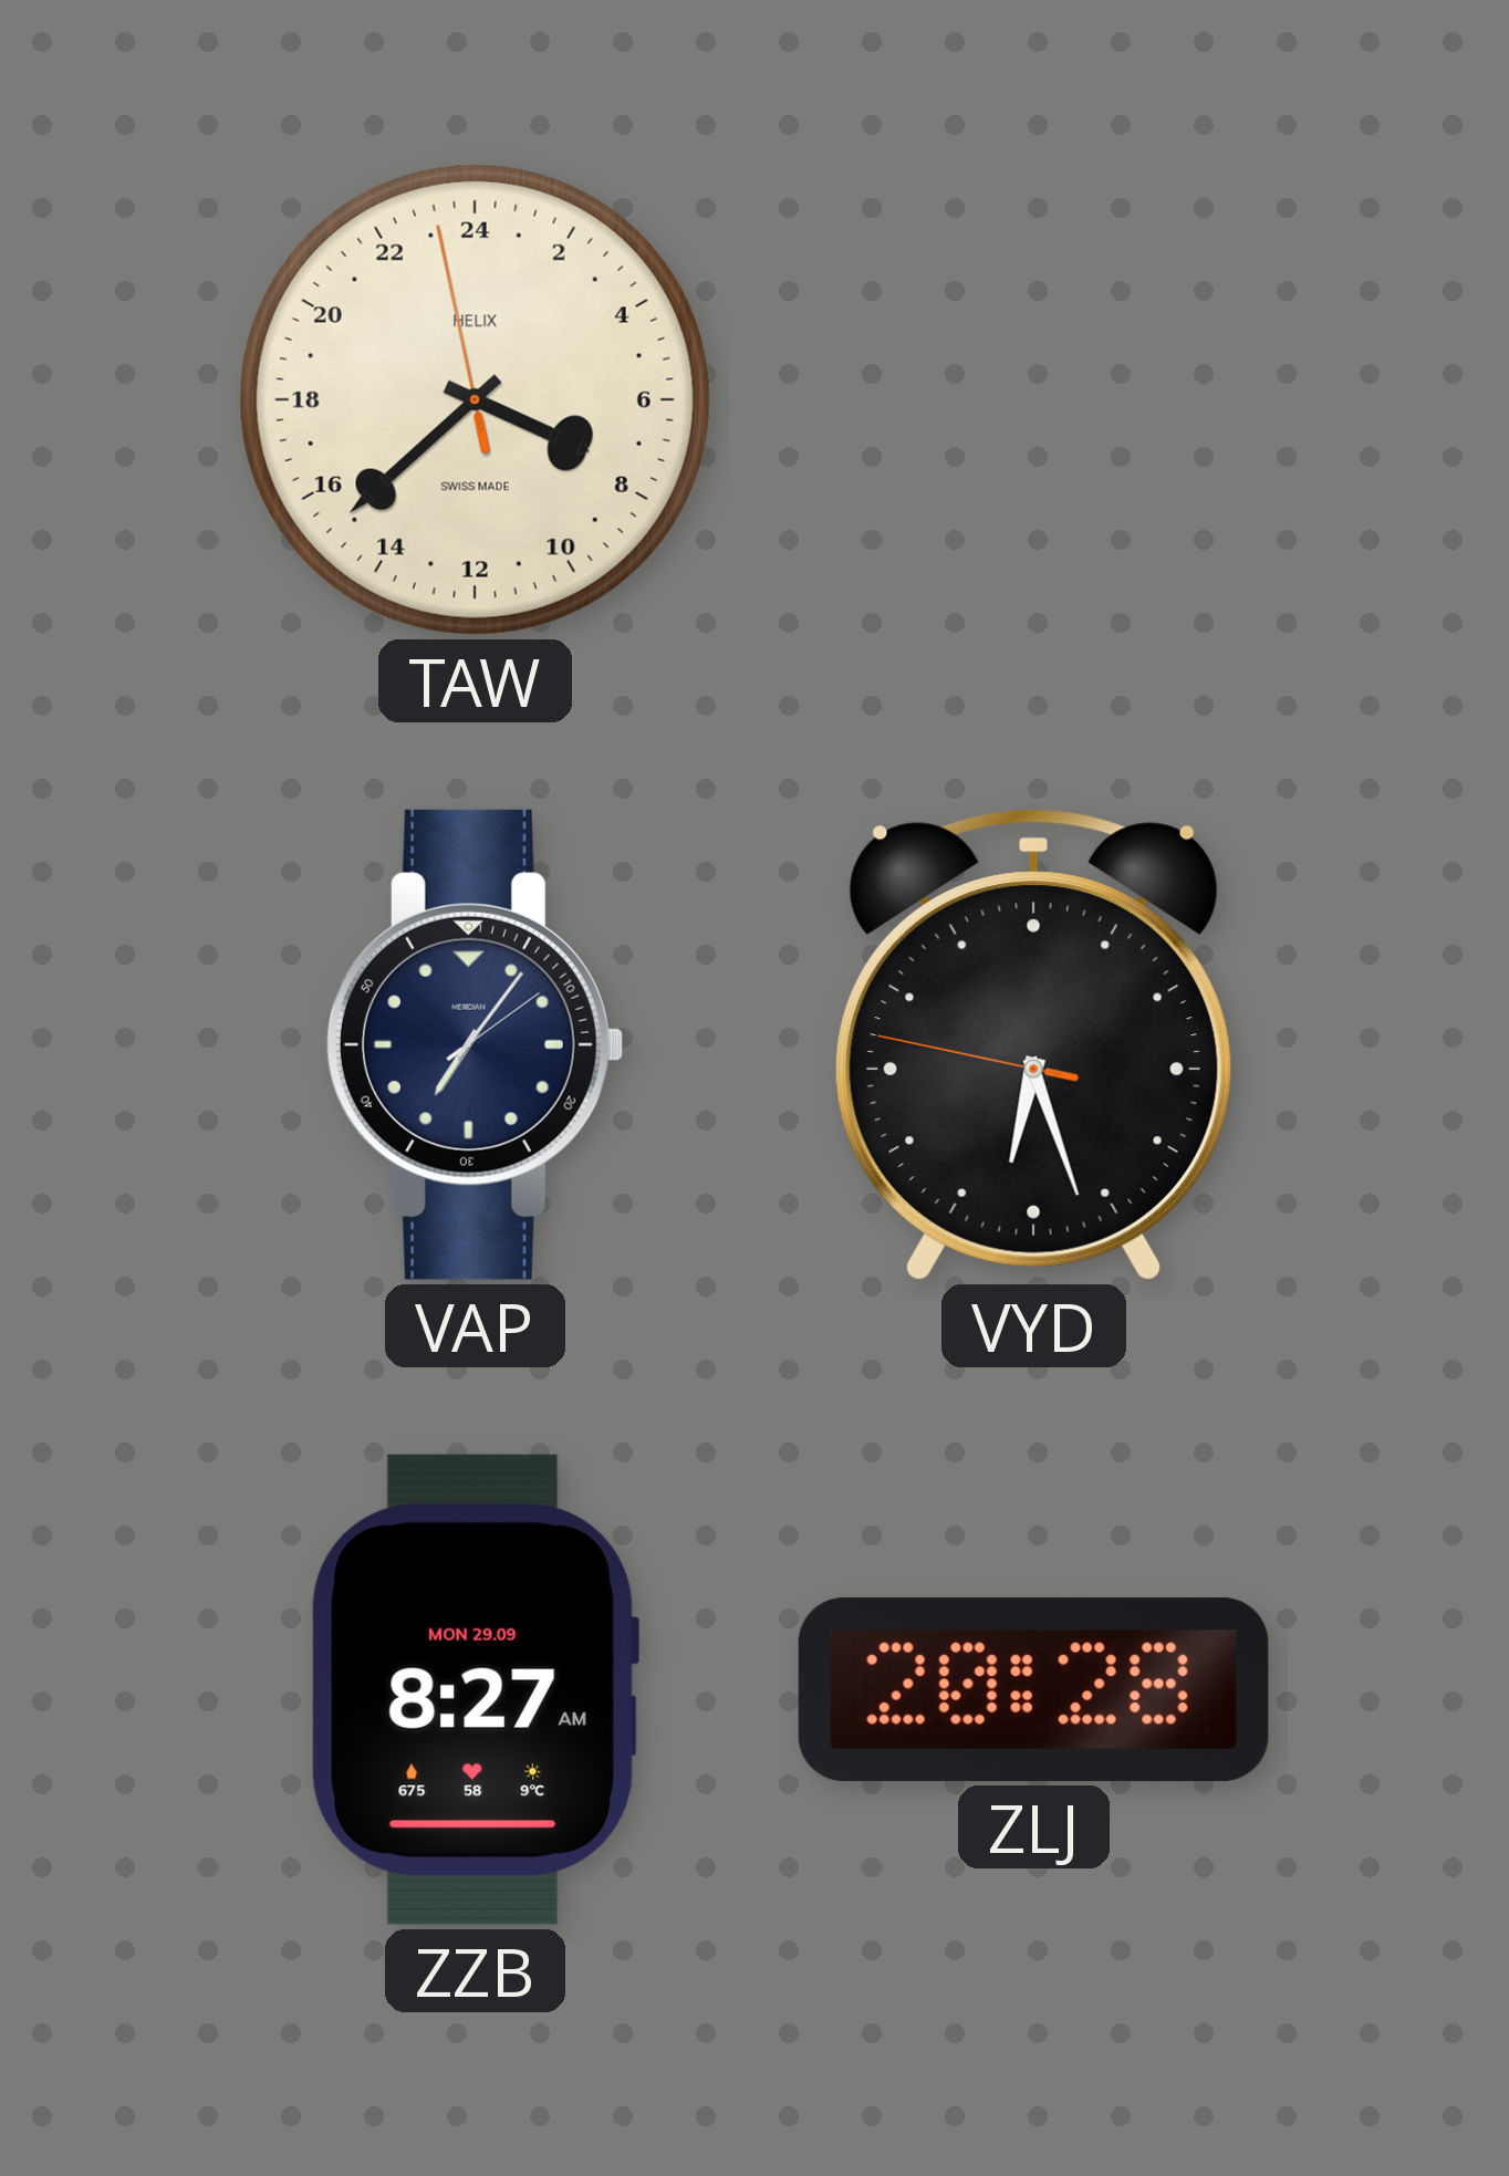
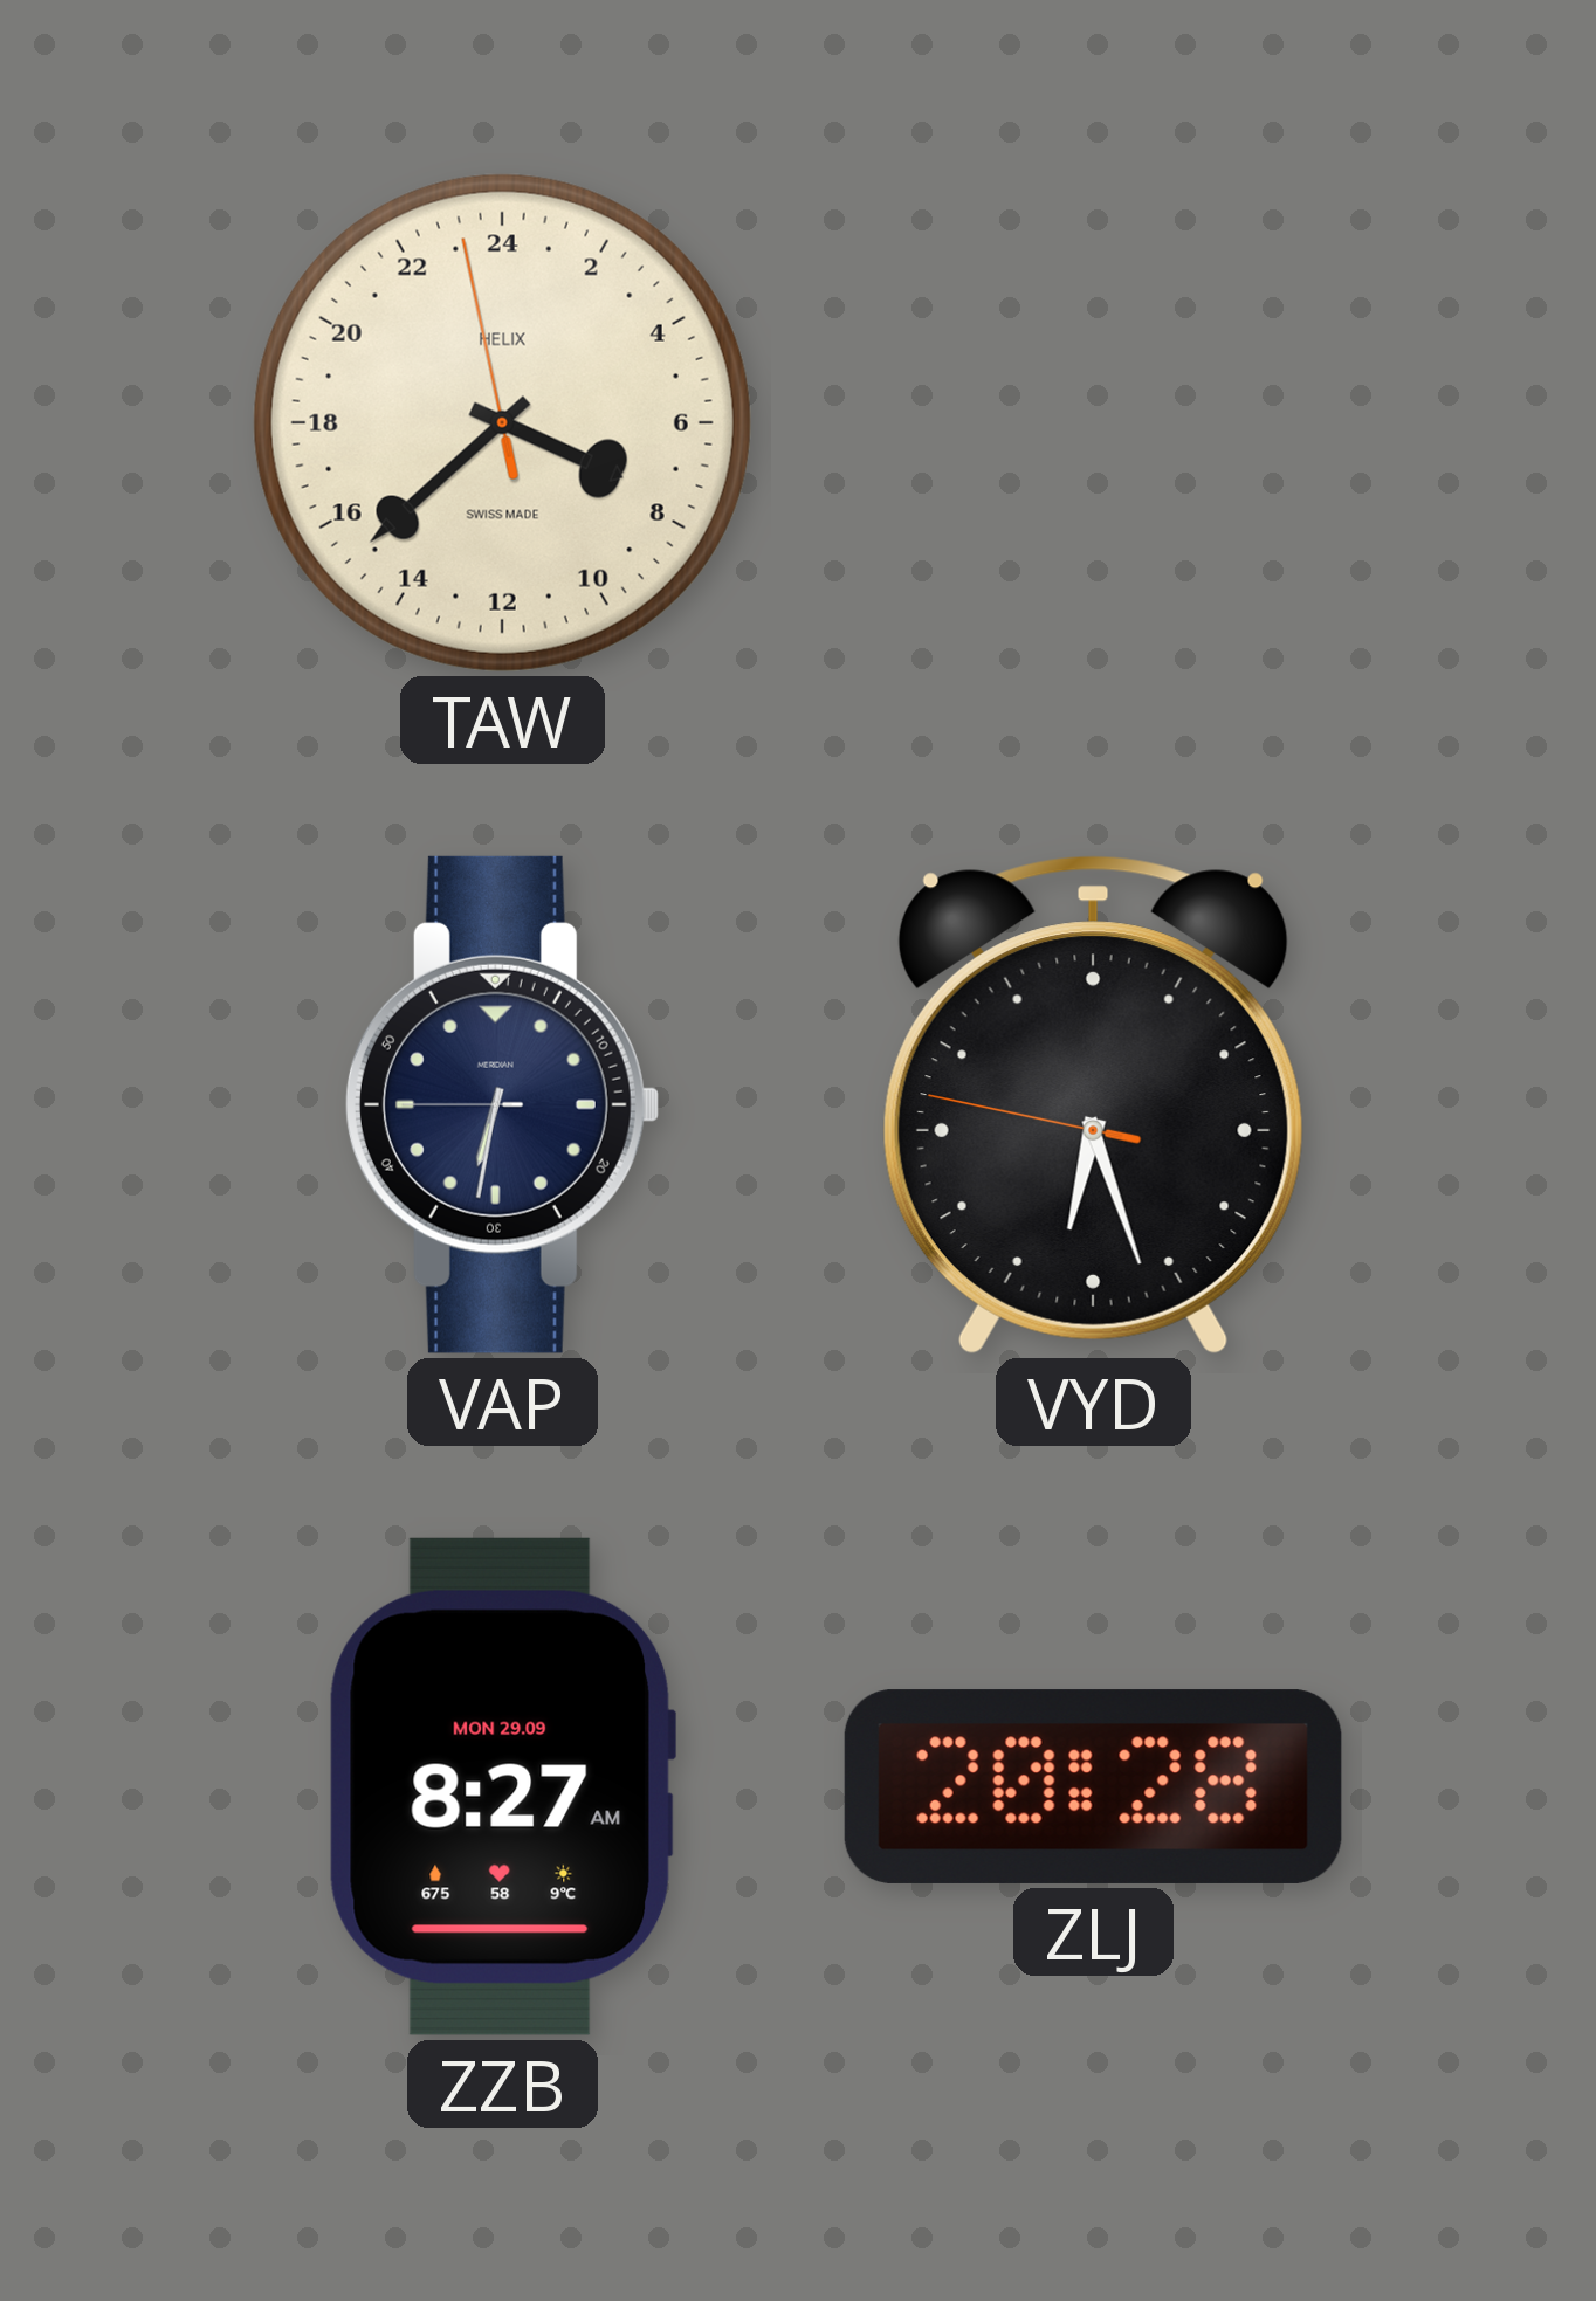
VAP: 7:06 -> 6:31 (502, 1104)
